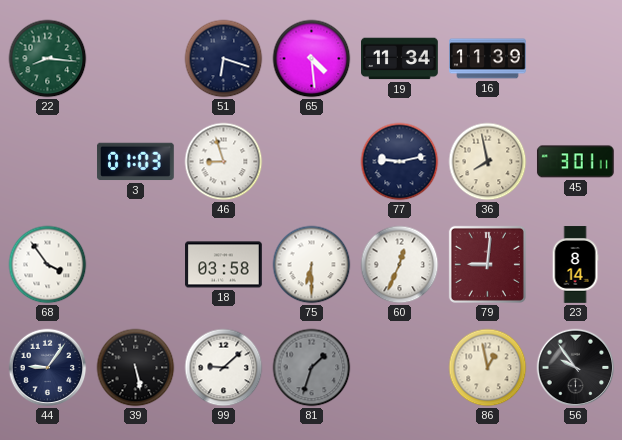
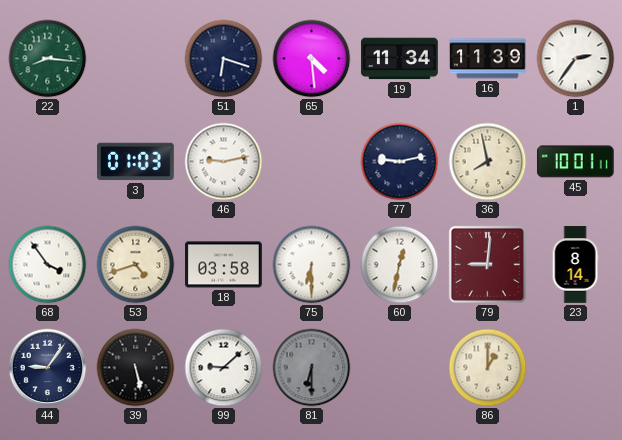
1: none -> 2:36 (576, 59)
46: 8:57 -> 9:13 (224, 162)
45: 3:01 -> 10:01 (575, 162)
53: none -> 4:42 (136, 265)
60: 12:34 -> 12:32 (400, 265)
81: 1:33 -> 6:30 (312, 368)
86: 12:58 -> 1:00 (488, 368)
56: 9:54 -> none (576, 368)
